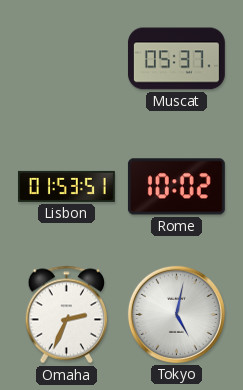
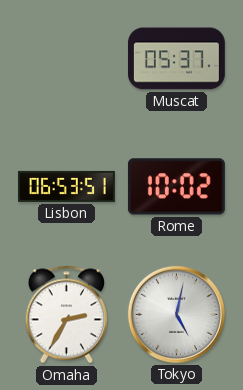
Lisbon: 01:53 -> 06:53 (66, 186)
Omaha: 2:34 -> 2:35 (66, 315)
